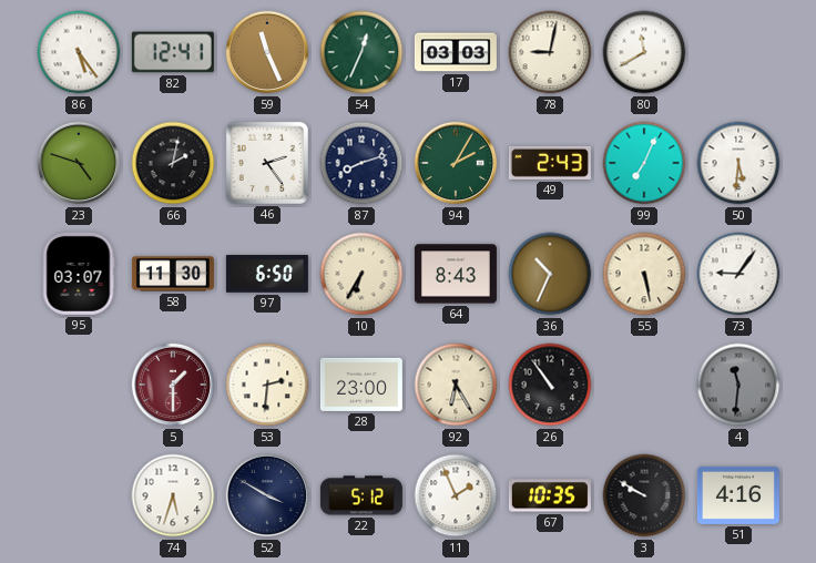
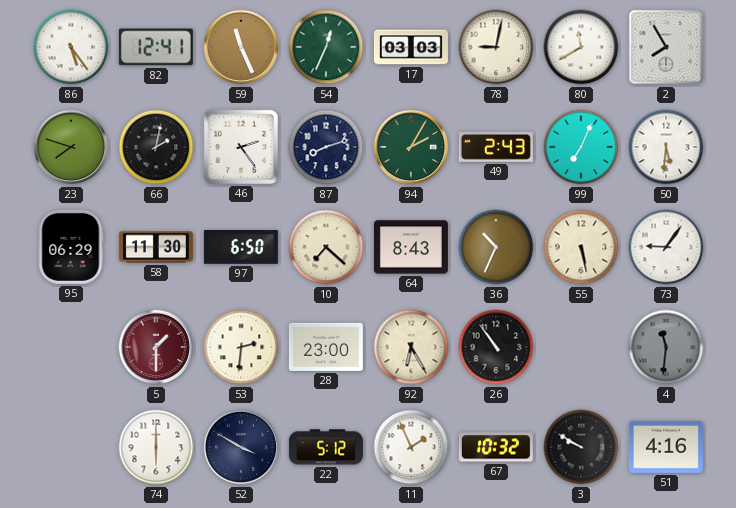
2: none -> 7:55 (666, 47)
23: 4:48 -> 7:48 (71, 147)
95: 03:07 -> 06:29 (71, 247)
10: 6:35 -> 7:22 (326, 247)
74: 5:33 -> 6:00 (156, 447)
67: 10:35 -> 10:32 (496, 447)
